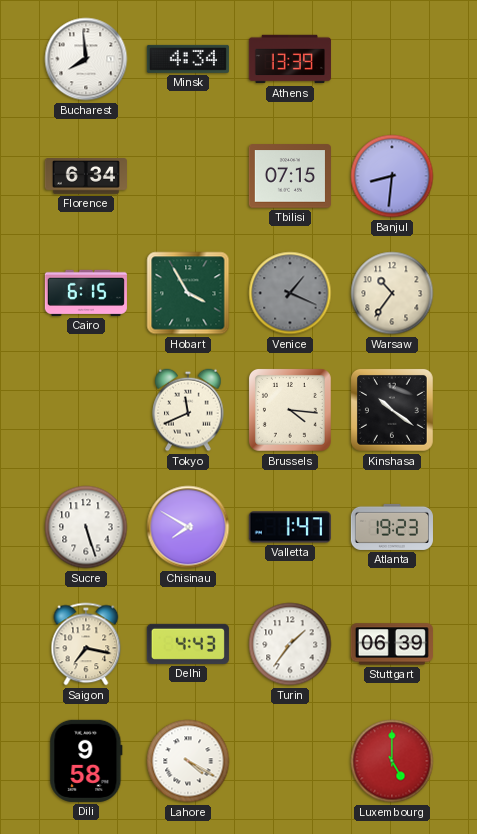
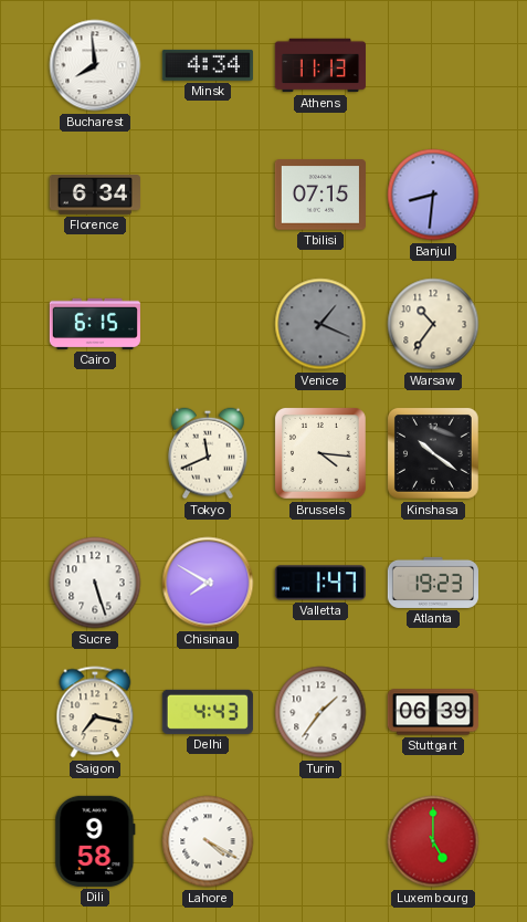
Athens: 13:39 -> 11:13 (320, 65)
Hobart: 3:55 -> none (188, 293)
